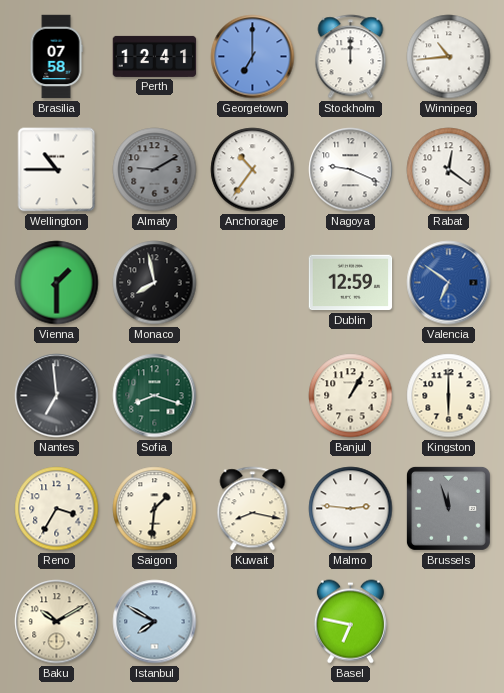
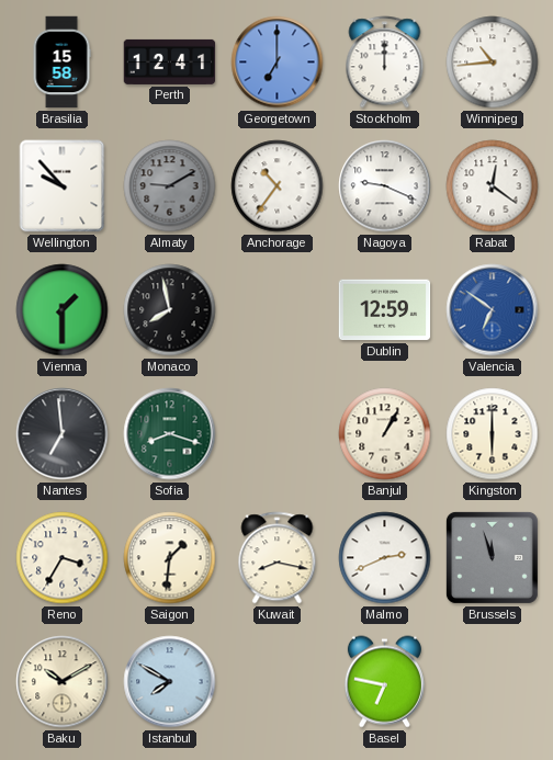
Brasilia: 07:58 -> 15:58 (61, 63)
Wellington: 10:45 -> 9:53 (63, 186)
Malmo: 2:46 -> 2:41 (385, 558)
